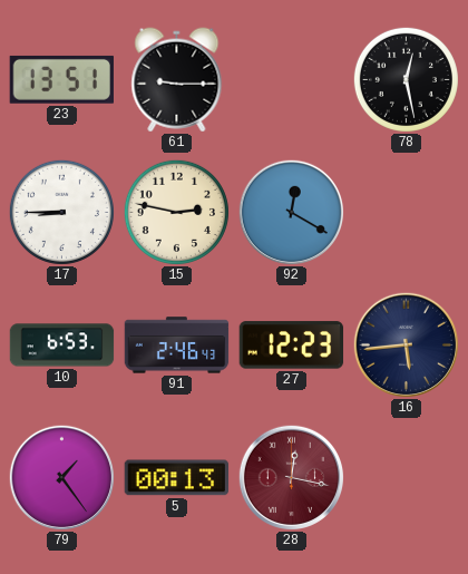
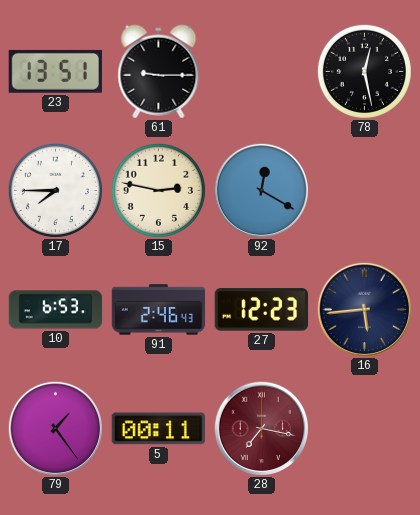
17: 8:45 -> 7:45 (55, 190)
5: 00:13 -> 00:11 (158, 429)
28: 12:17 -> 7:17 (261, 428)
